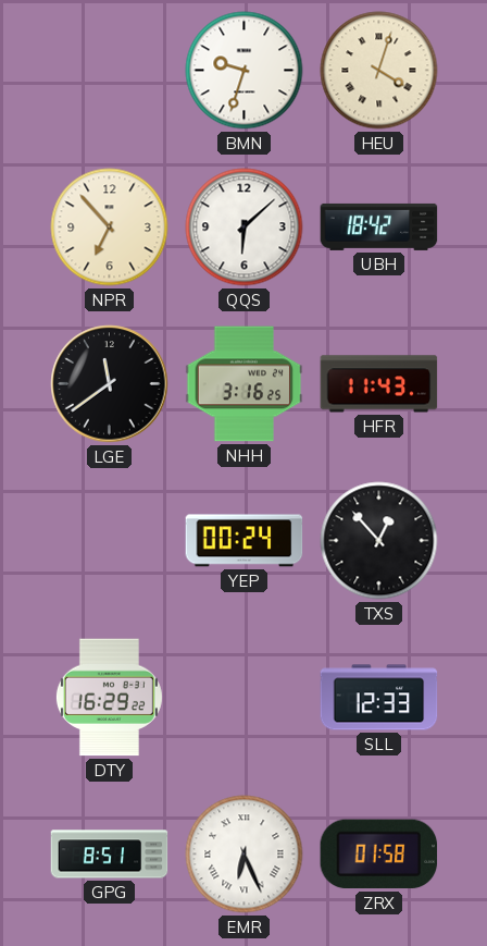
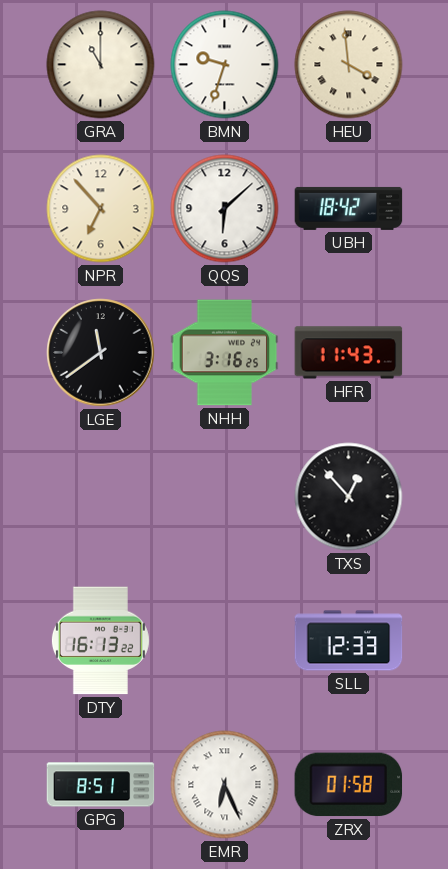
GRA: none -> 11:00 (101, 65)
HEU: 4:03 -> 3:59 (349, 65)
YEP: 00:24 -> none (245, 541)
DTY: 16:29 -> 16:13 (100, 641)
